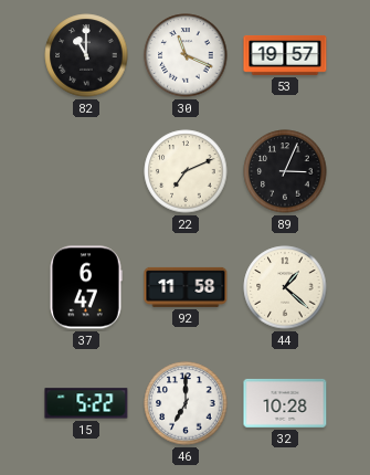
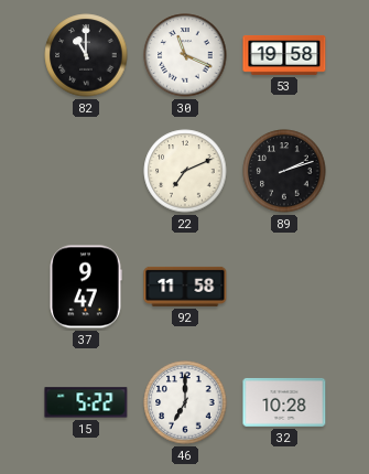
53: 19:57 -> 19:58 (284, 55)
89: 3:04 -> 2:12 (284, 171)
37: 6:47 -> 9:47 (86, 287)
44: 1:22 -> none (285, 287)
